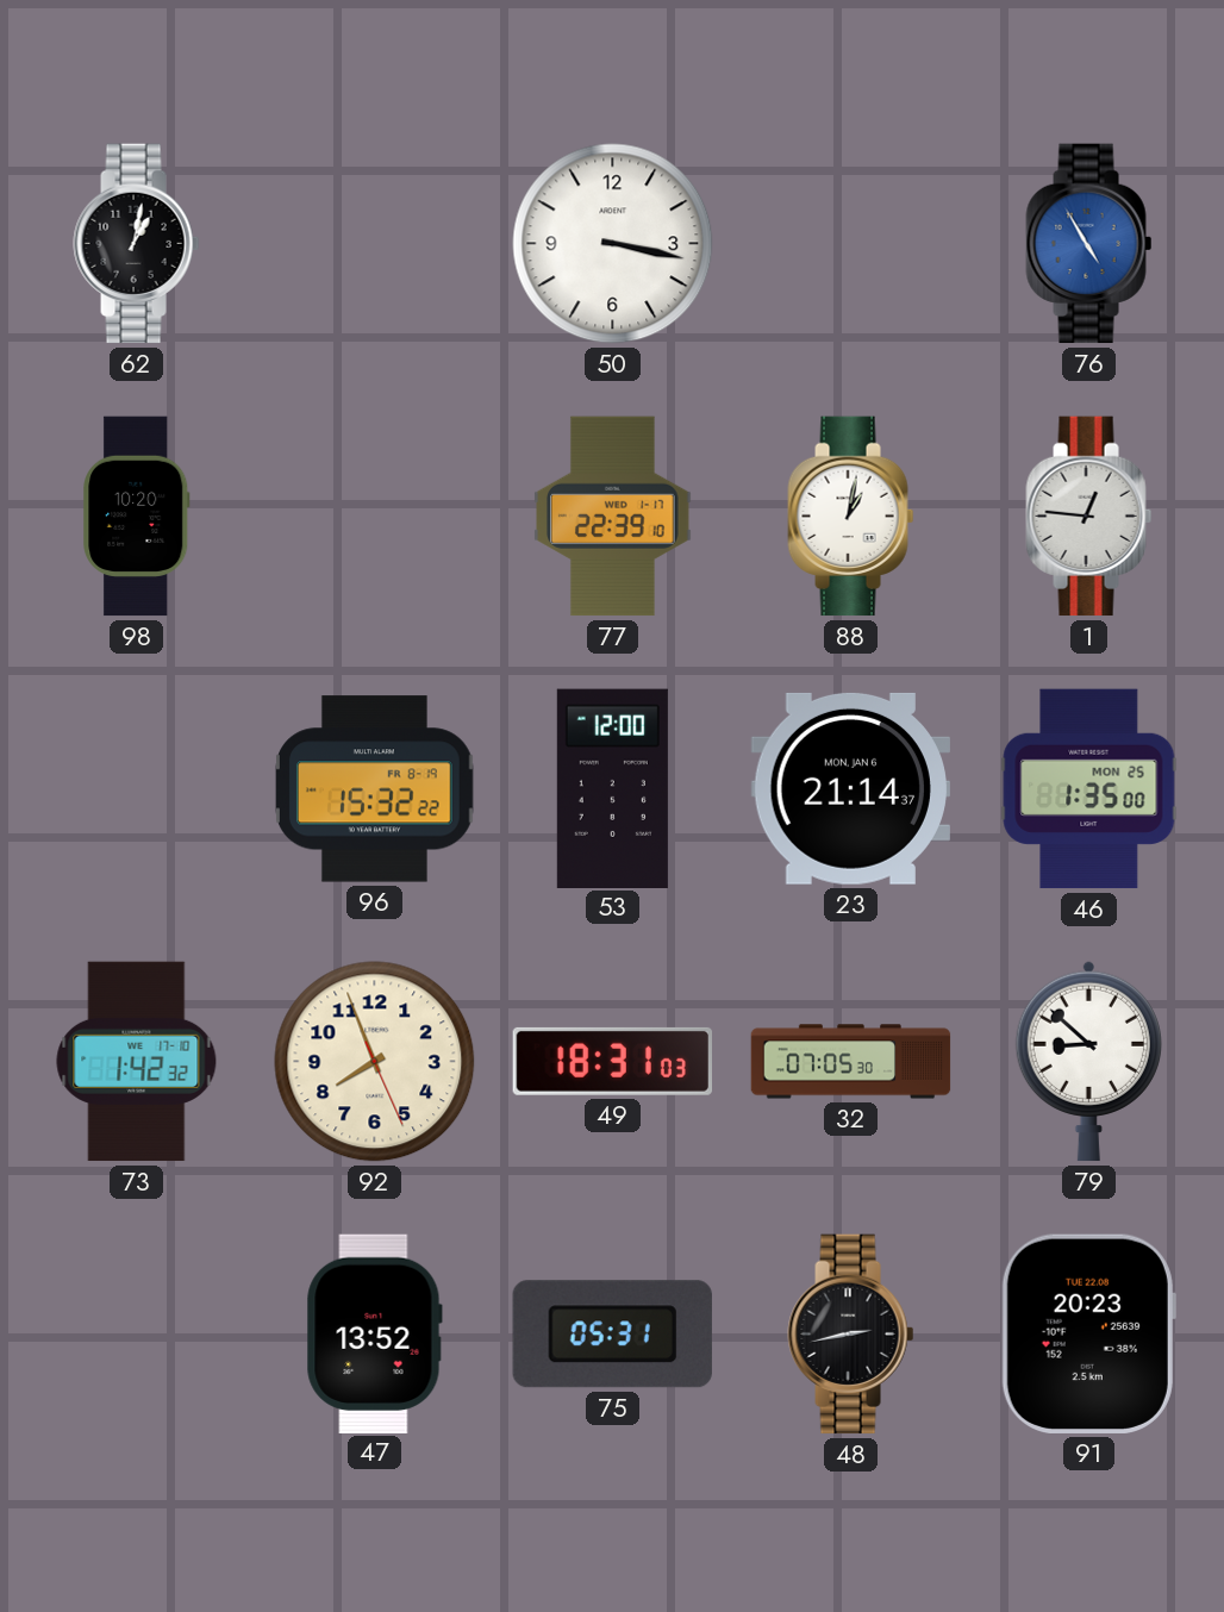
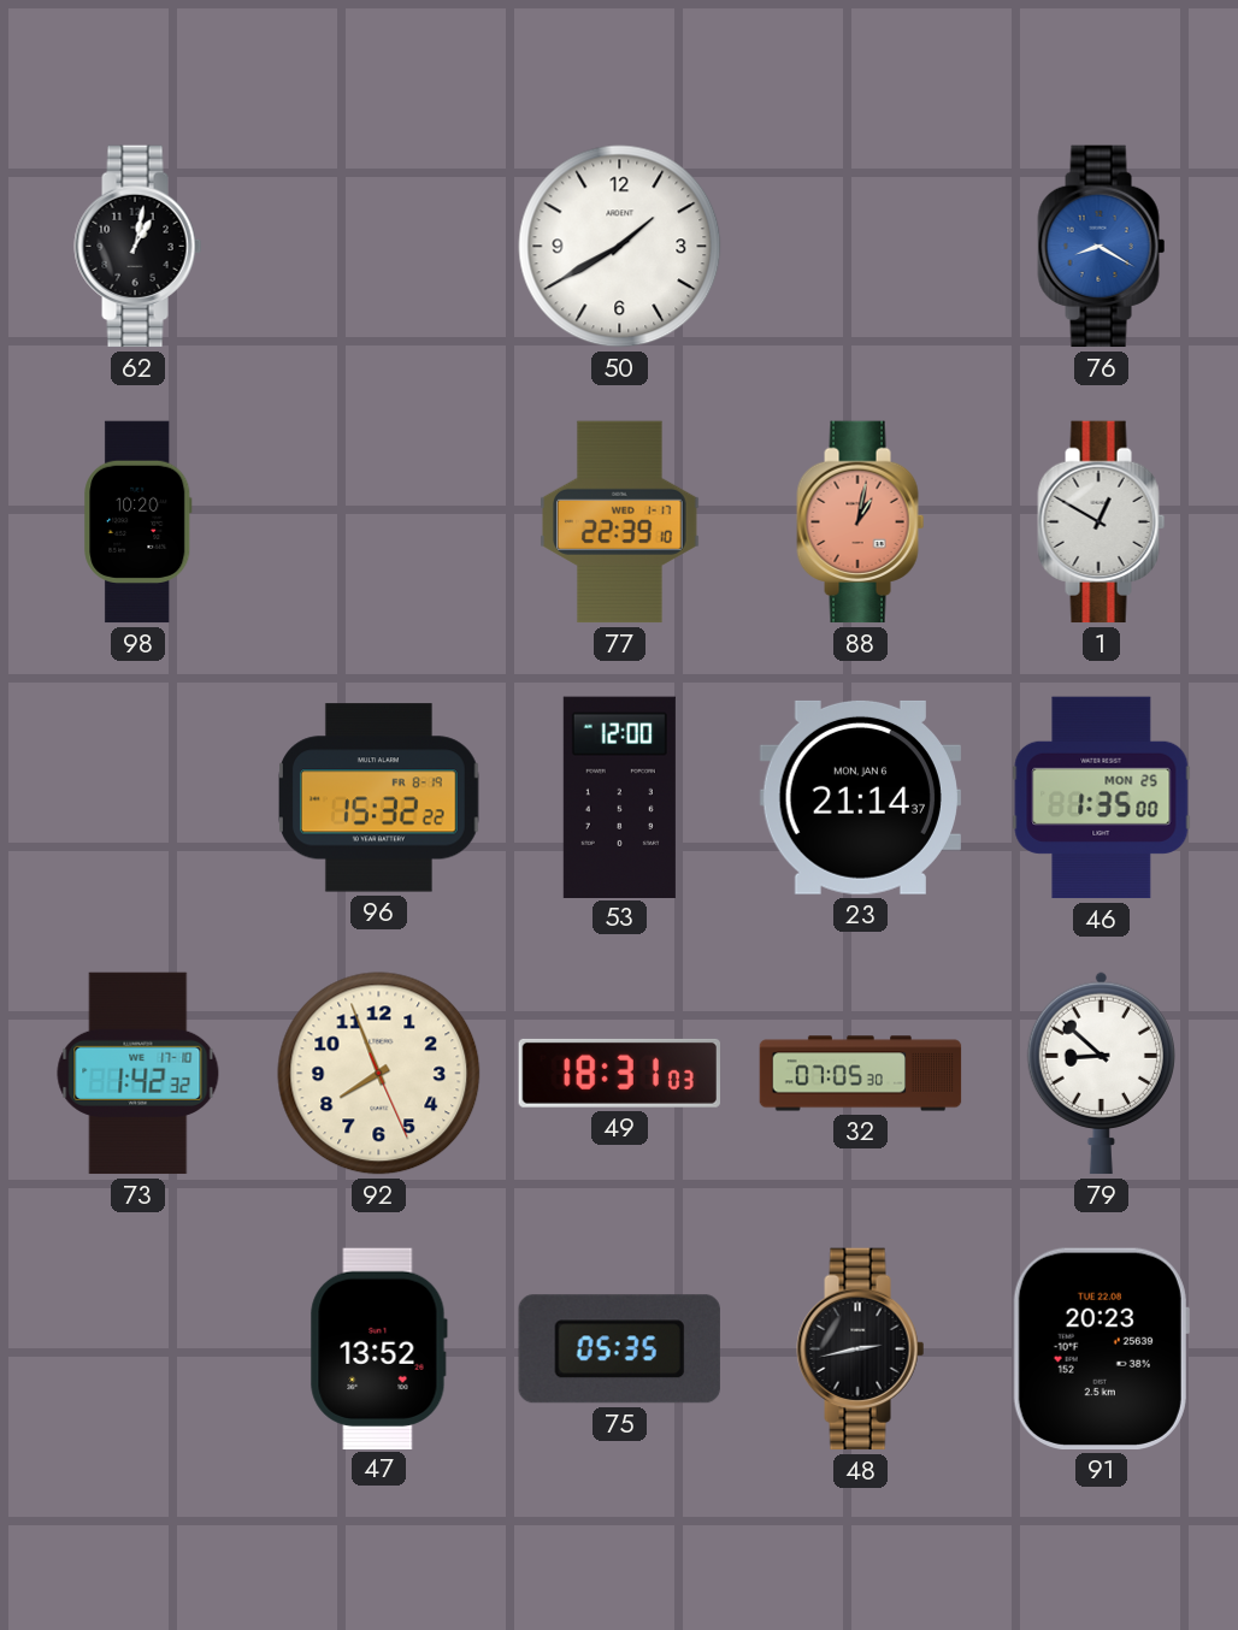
50: 3:17 -> 1:40 (620, 247)
76: 4:55 -> 8:20 (1102, 247)
88 dial: white -> salmon (861, 522)
1: 12:46 -> 12:50 (1102, 522)
75: 05:31 -> 05:35 (619, 1350)
